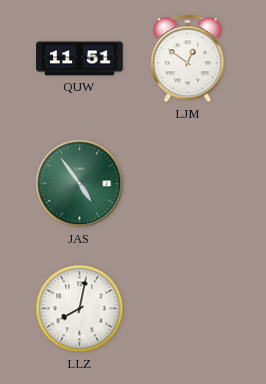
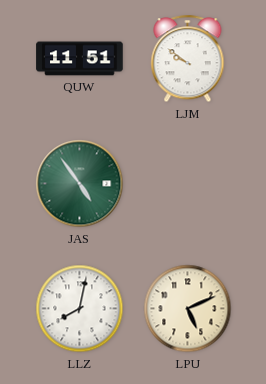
LJM: 12:51 -> 9:51 (188, 59)
LPU: none -> 5:11 (188, 309)
